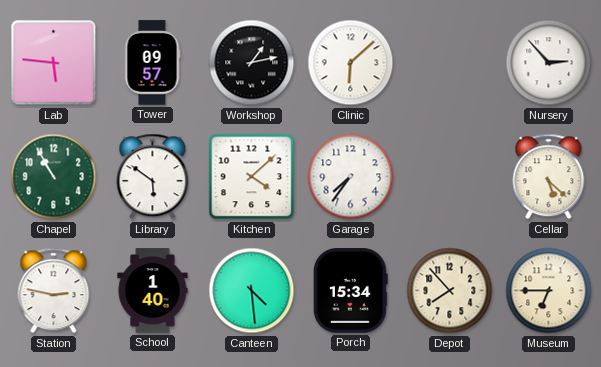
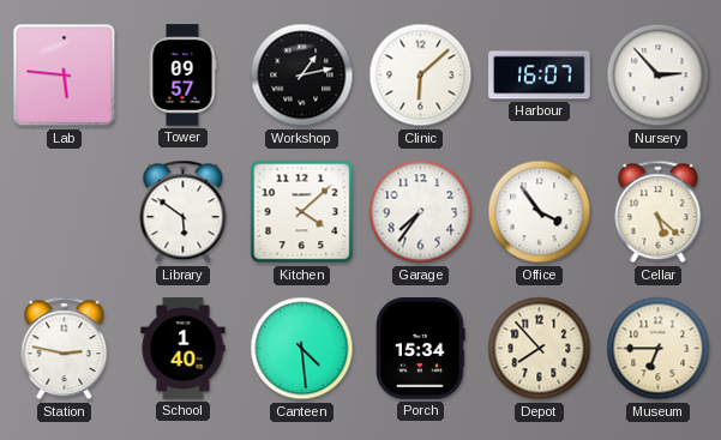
Harbour: none -> 16:07 (540, 76)
Chapel: 10:55 -> none (54, 177)
Office: none -> 3:54 (540, 212)
